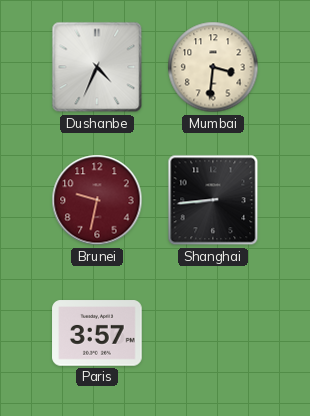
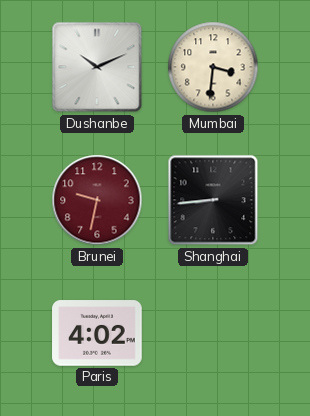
Dushanbe: 4:34 -> 10:11 (97, 67)
Paris: 3:57 -> 4:02 (97, 333)
